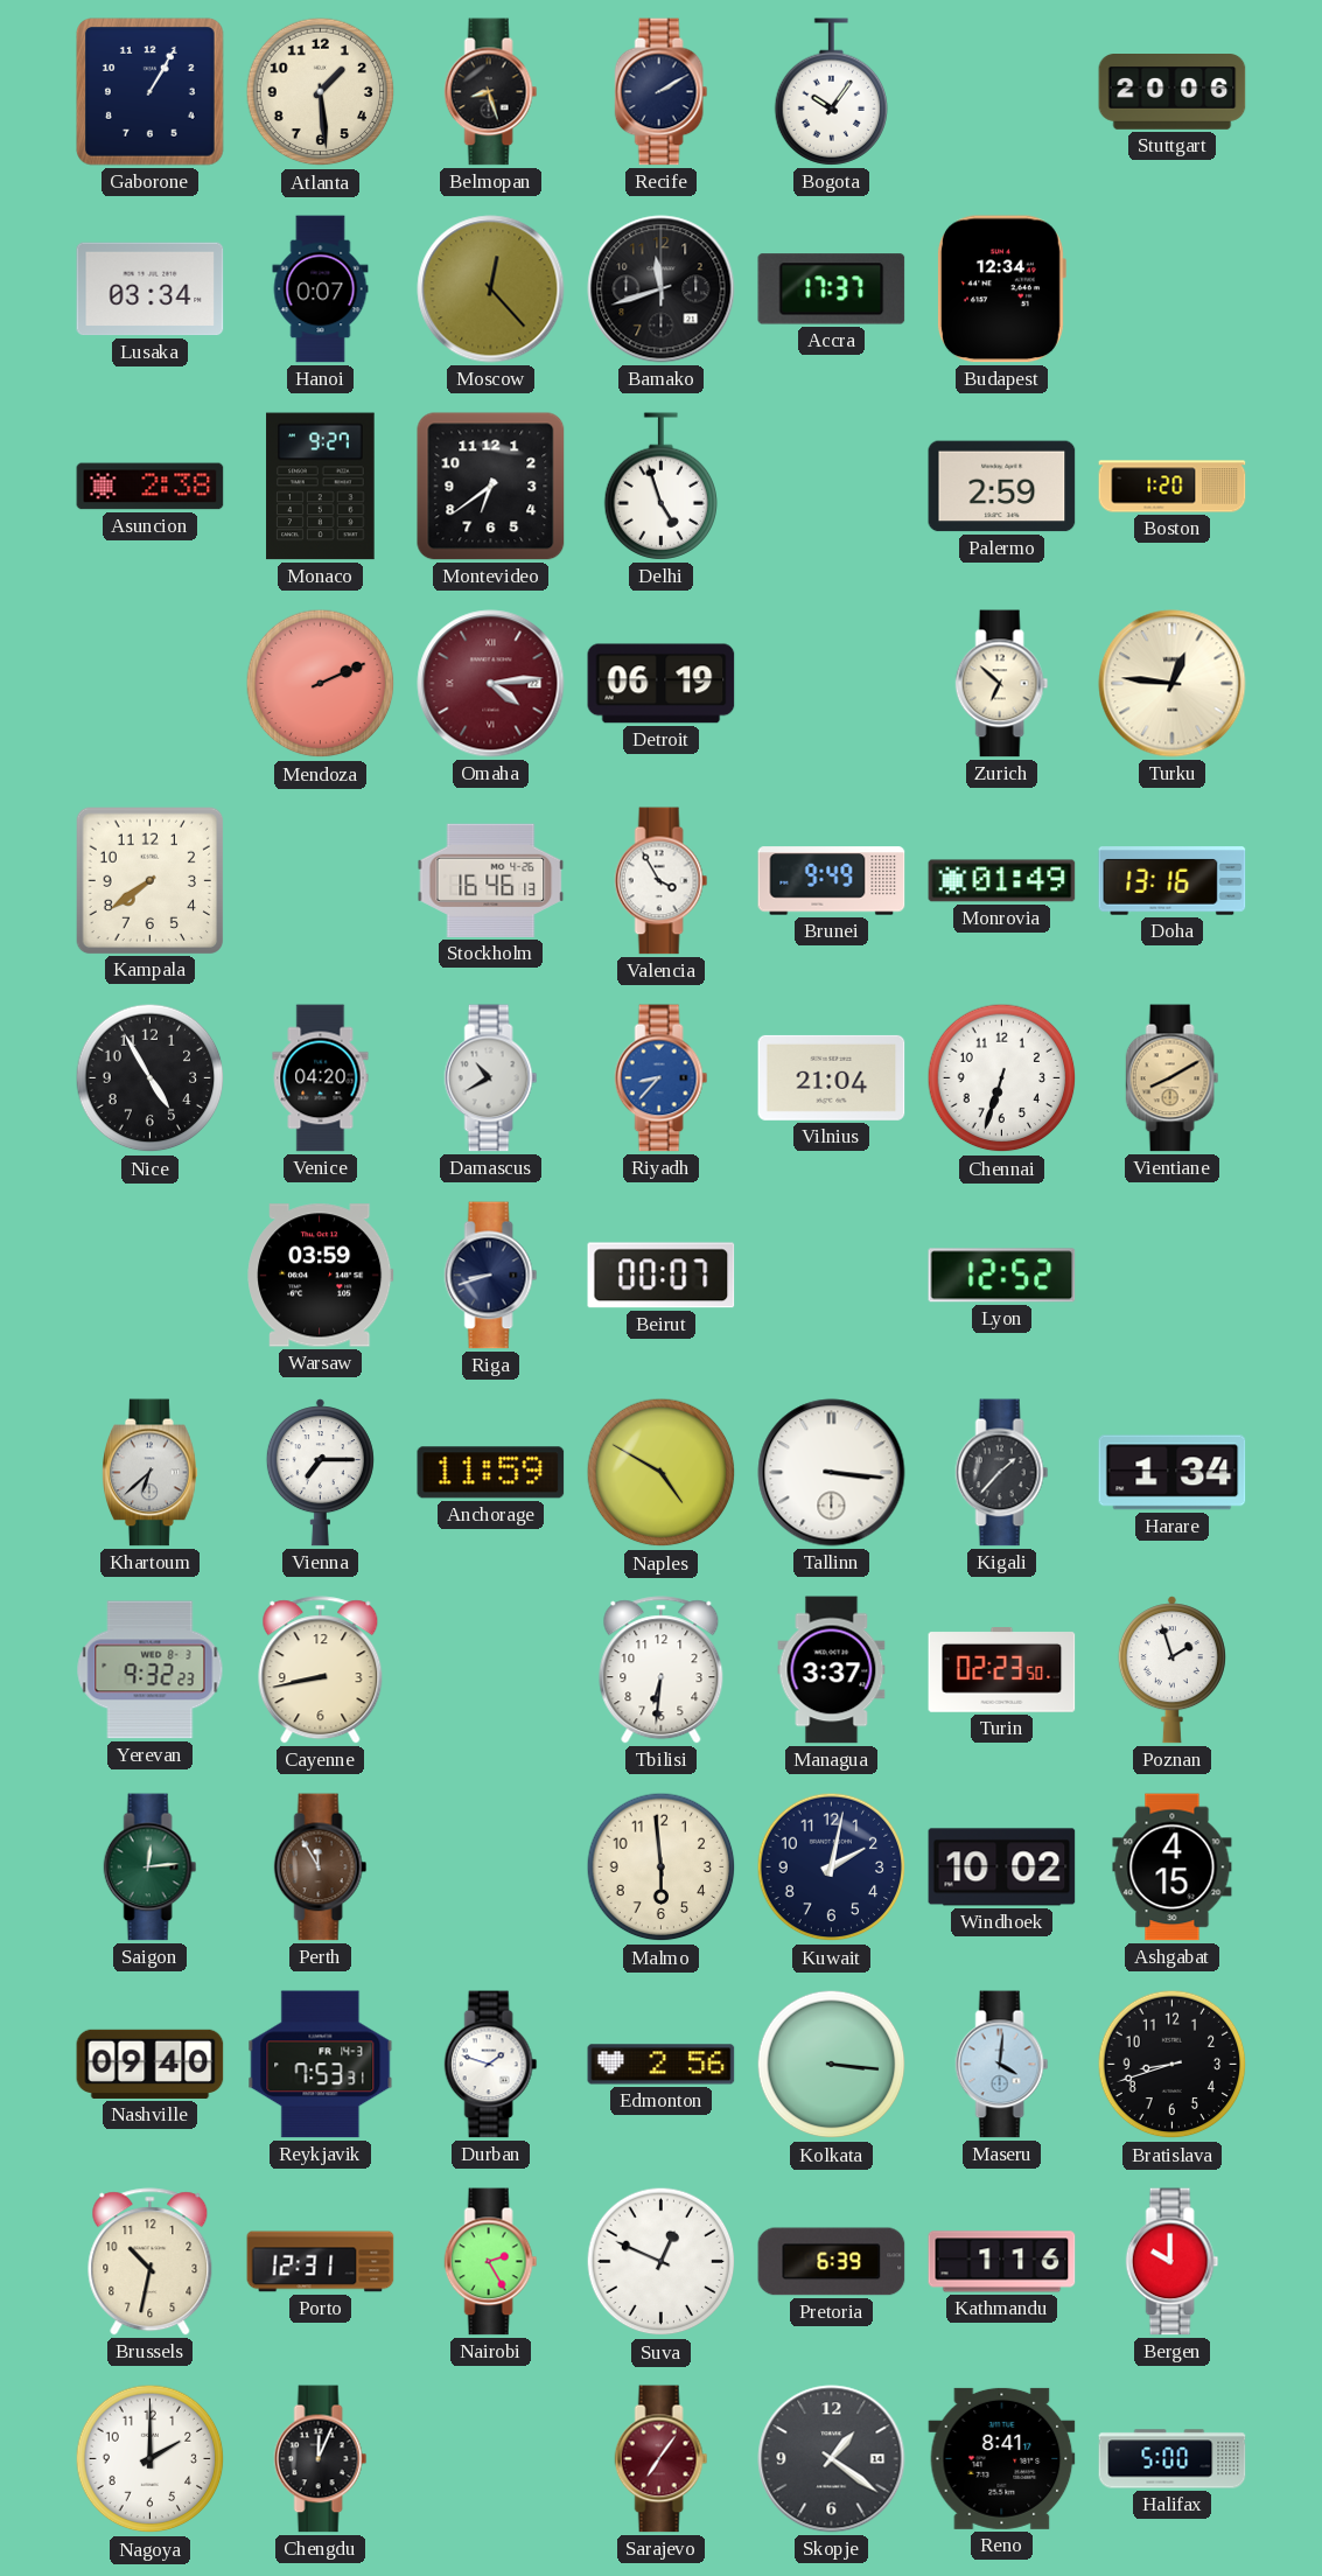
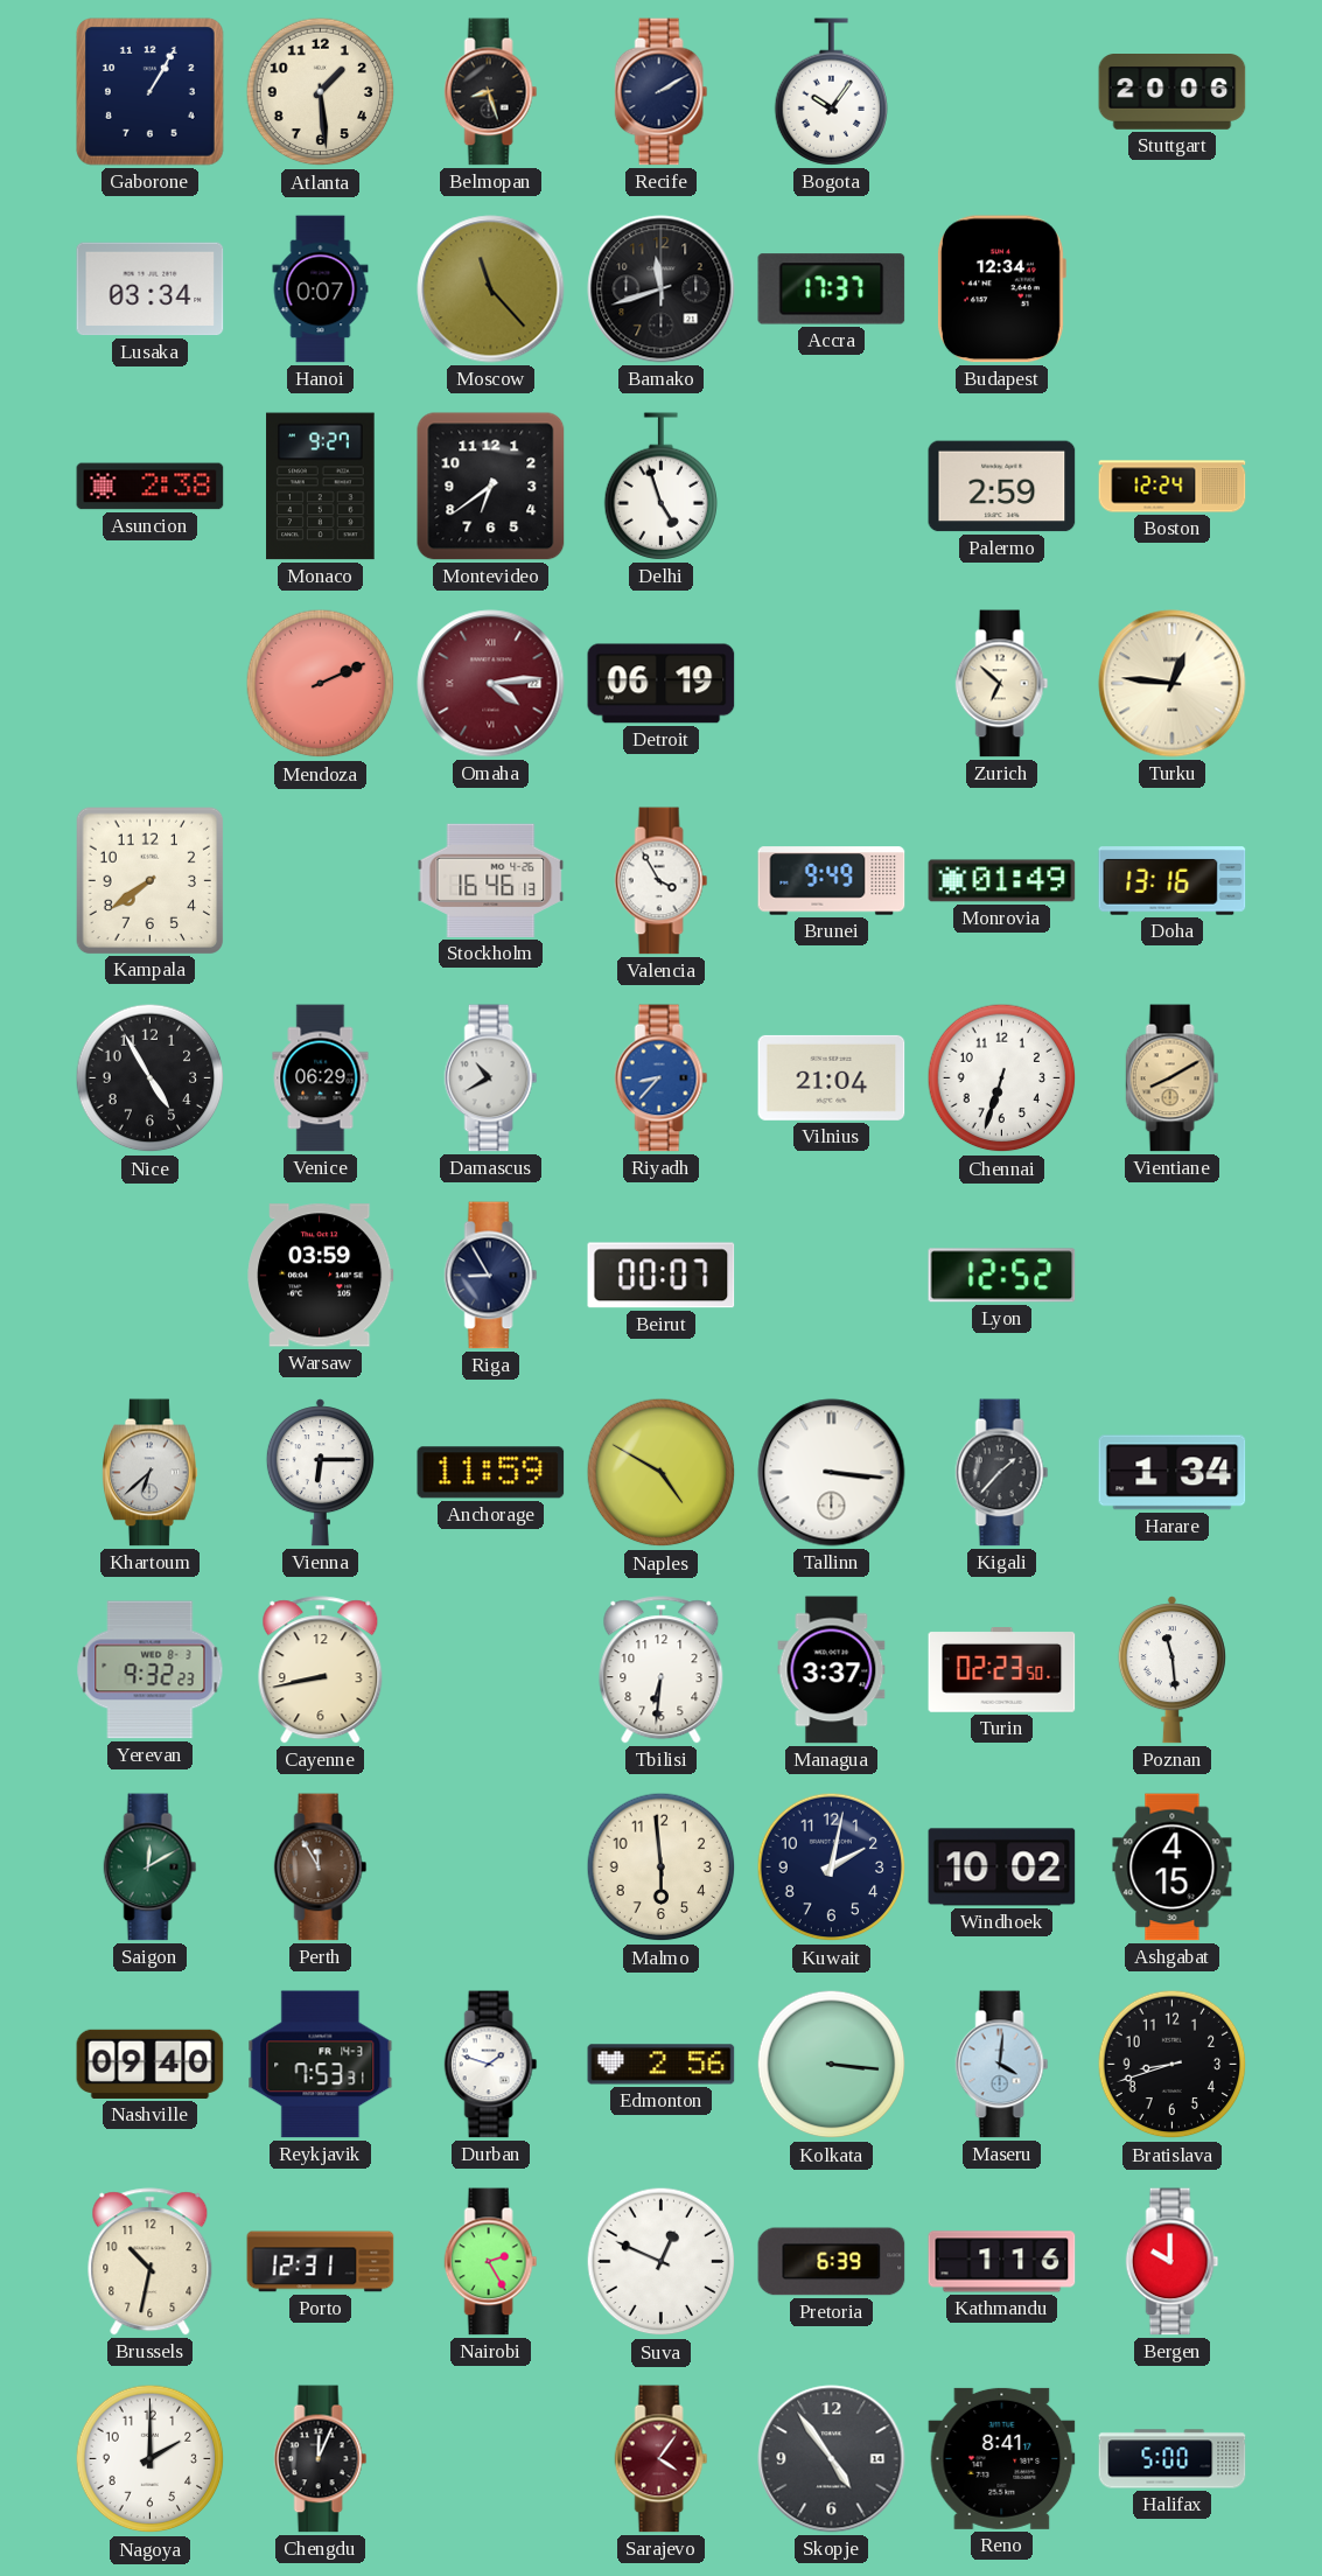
Moscow: 12:23 -> 11:23 (491, 289)
Boston: 1:20 -> 12:24 (1173, 487)
Venice: 04:20 -> 06:29 (321, 1078)
Riga: 8:42 -> 8:55 (491, 1276)
Vienna: 7:15 -> 6:15 (320, 1473)
Poznan: 1:57 -> 11:29 (1171, 1670)
Saigon: 12:14 -> 12:10 (151, 1868)
Sarajevo: 7:06 -> 4:06 (662, 2459)
Skopje: 1:21 -> 4:54 (832, 2459)
